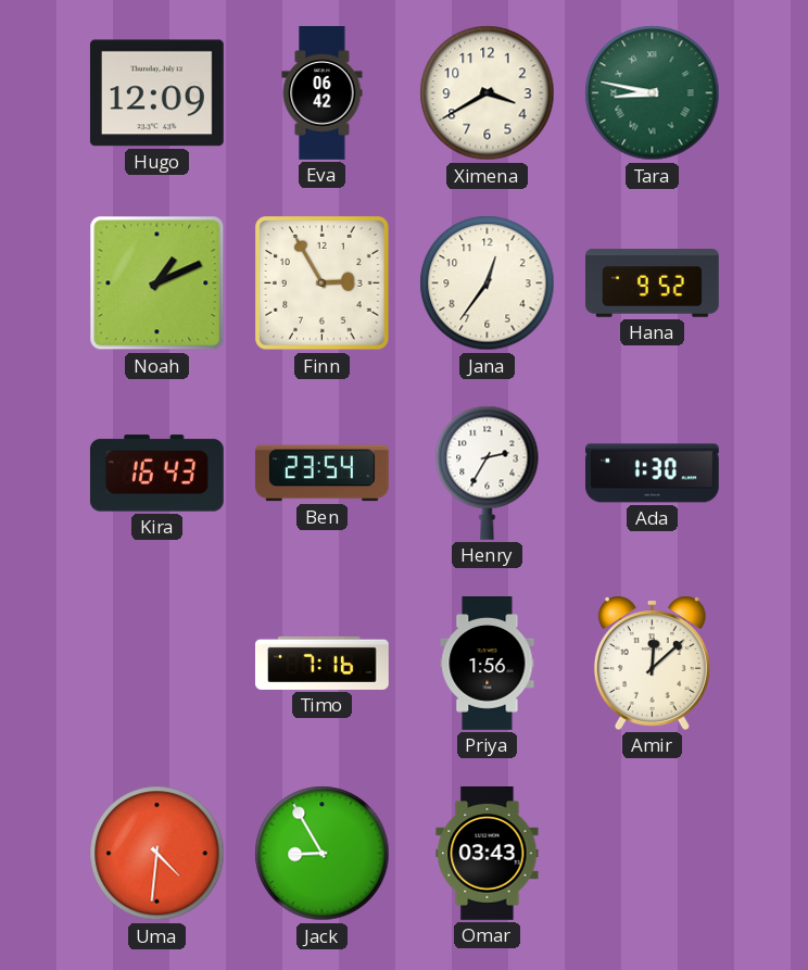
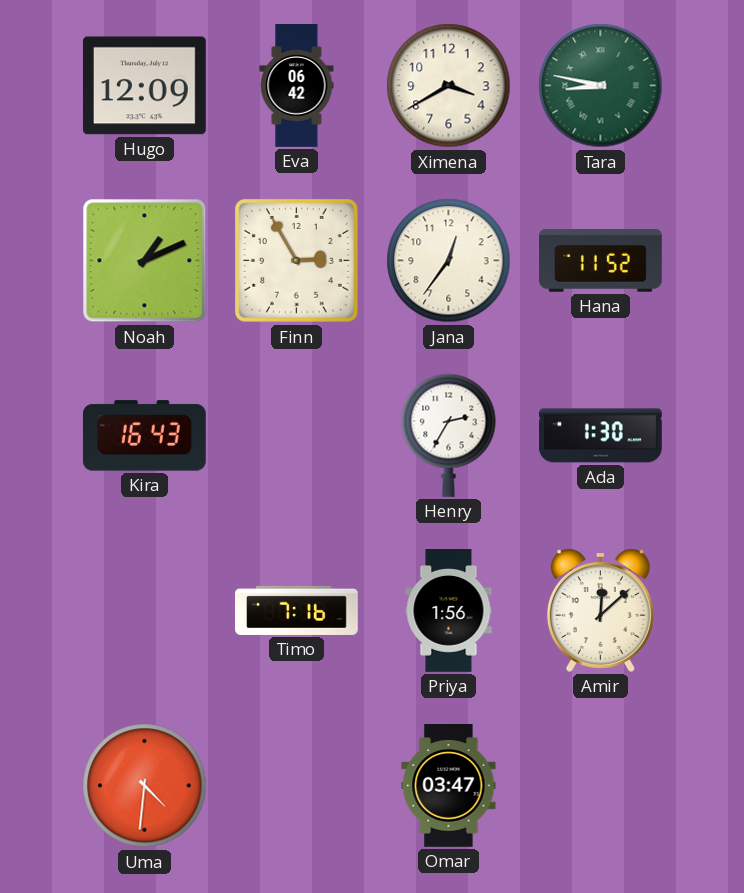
Hana: 9:52 -> 11:52 (601, 261)
Ben: 23:54 -> none (321, 474)
Jack: 8:55 -> none (323, 854)
Omar: 03:43 -> 03:47 (449, 786)
